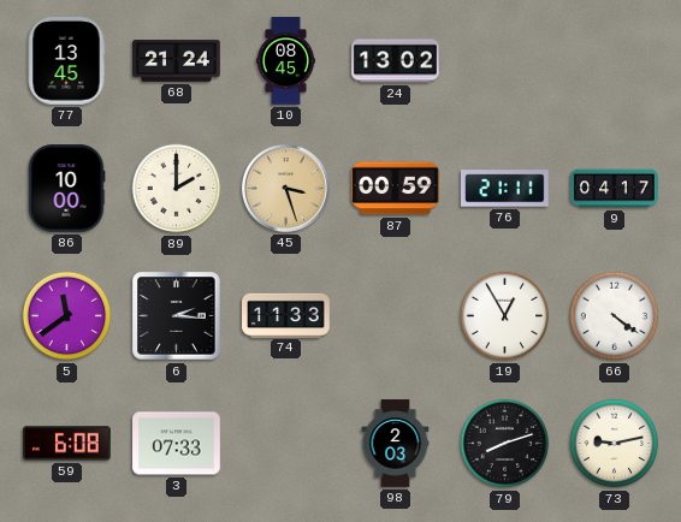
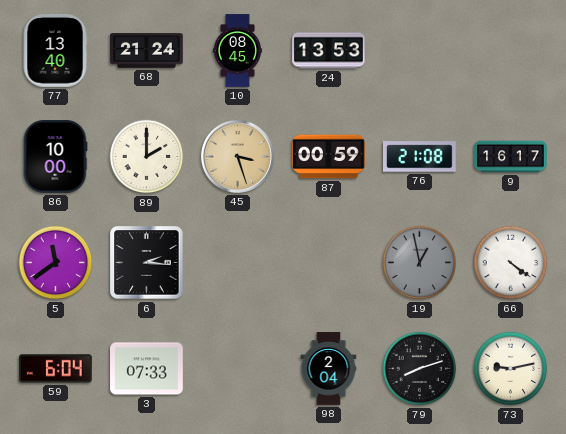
77: 13:45 -> 13:40 (55, 51)
24: 13:02 -> 13:53 (329, 51)
76: 21:11 -> 21:08 (420, 157)
9: 04:17 -> 16:17 (511, 157)
74: 11:33 -> none (286, 315)
19: 12:55 -> 12:58 (420, 263)
19 dial: white -> grey (420, 263)
59: 6:08 -> 6:04 (56, 369)
98: 2:03 -> 2:04 (329, 369)
